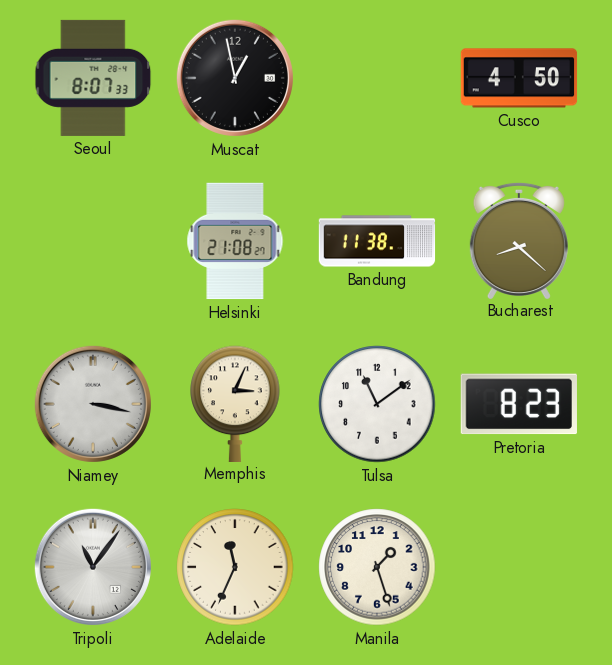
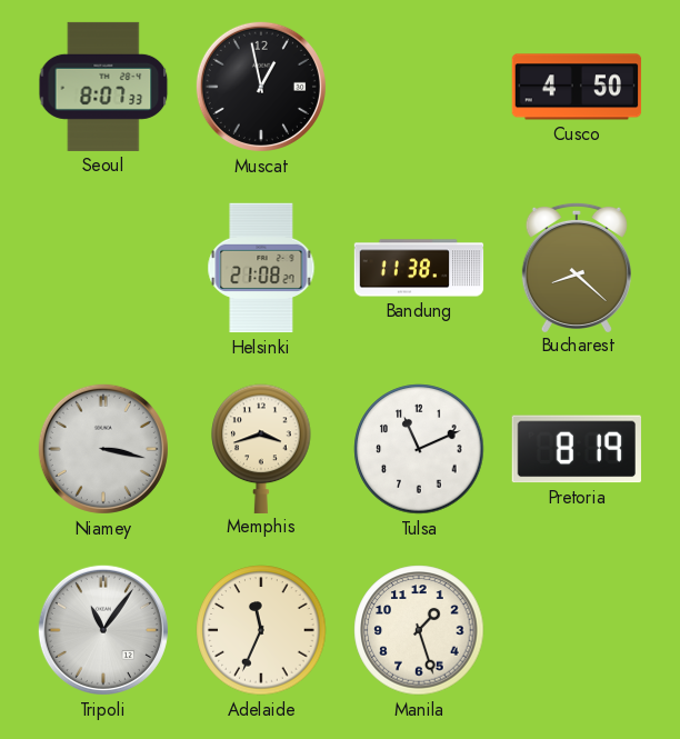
Memphis: 3:04 -> 3:42 (261, 448)
Tulsa: 11:09 -> 11:11 (419, 449)
Pretoria: 8:23 -> 8:19 (577, 449)
